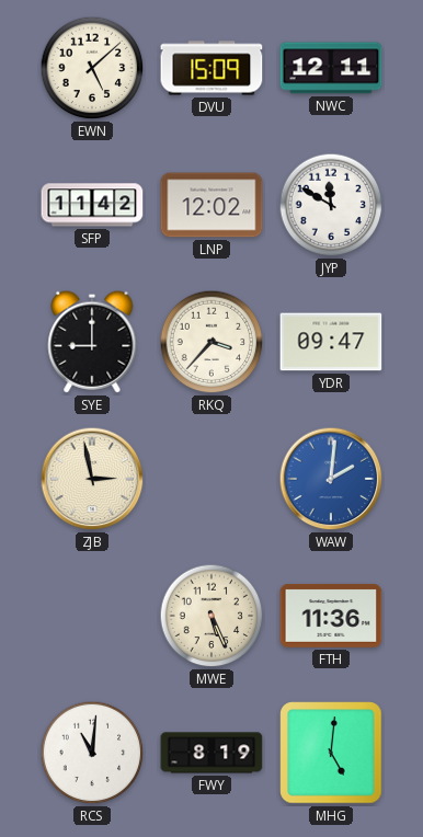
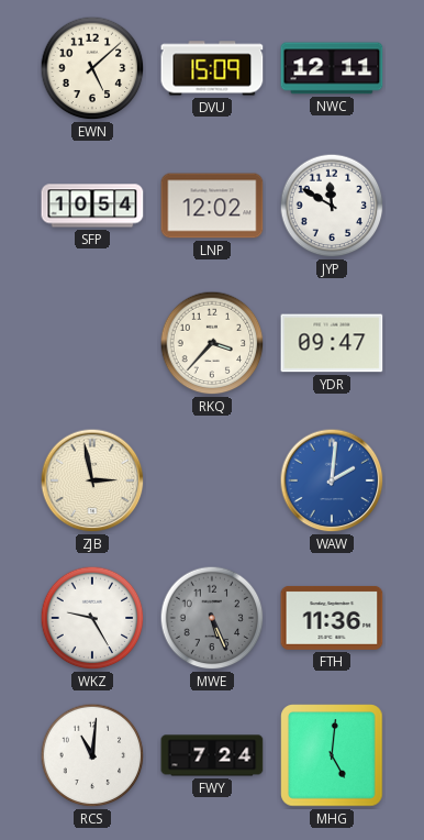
SFP: 11:42 -> 10:54 (92, 206)
SYE: 9:00 -> none (92, 342)
WKZ: none -> 9:25 (92, 618)
MWE dial: cream -> grey (212, 618)
FWY: 8:19 -> 7:24 (212, 755)
